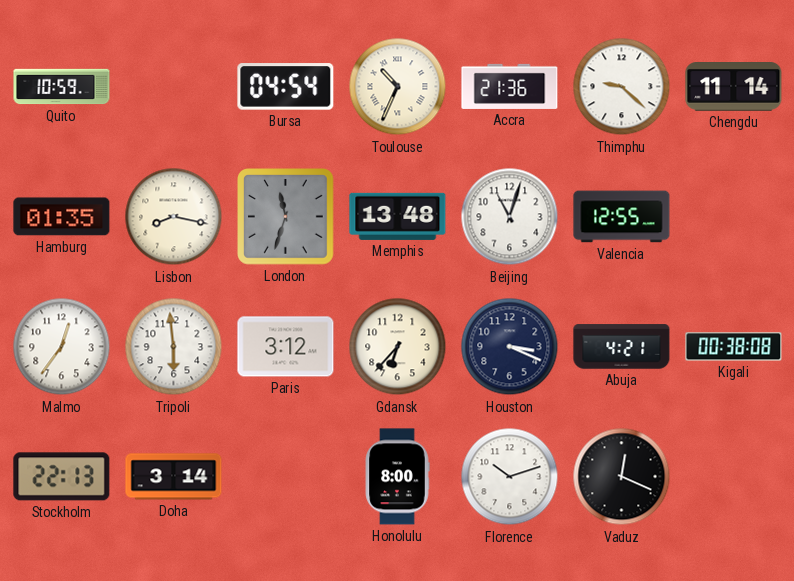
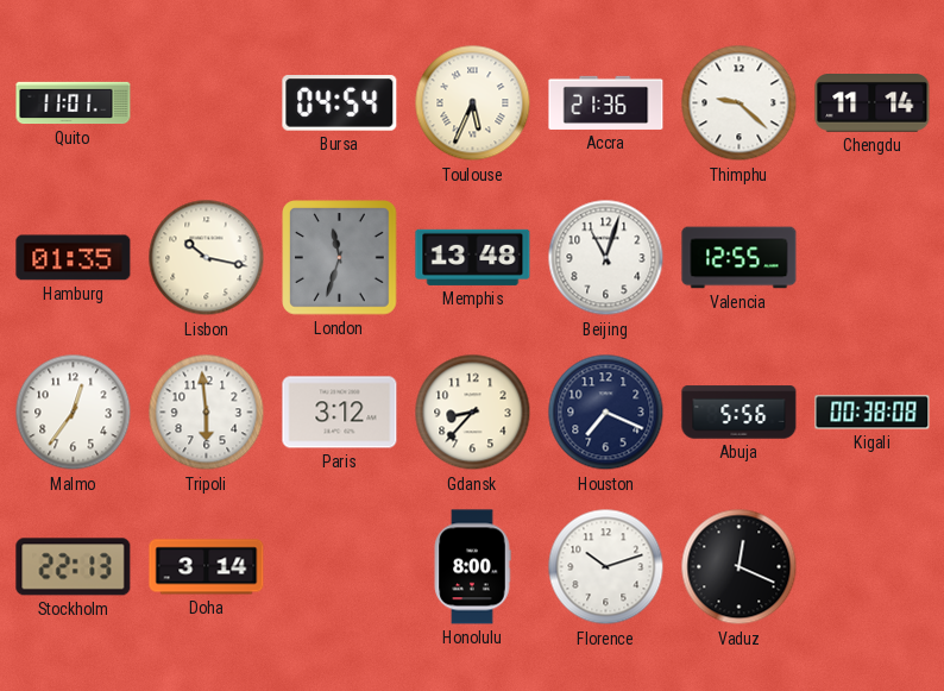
Quito: 10:59 -> 11:01 (74, 103)
Toulouse: 10:34 -> 5:34 (473, 103)
Lisbon: 8:17 -> 10:17 (207, 258)
Gdansk: 6:37 -> 8:37 (473, 413)
Houston: 3:19 -> 7:19 (606, 413)
Abuja: 4:21 -> 5:56 (740, 413)
